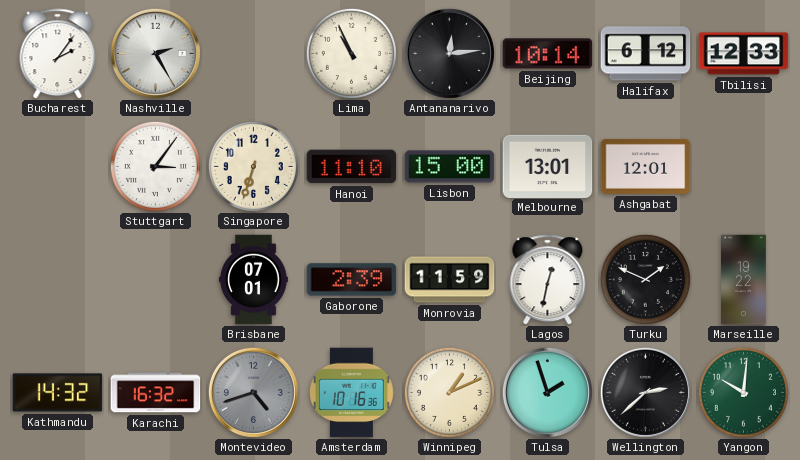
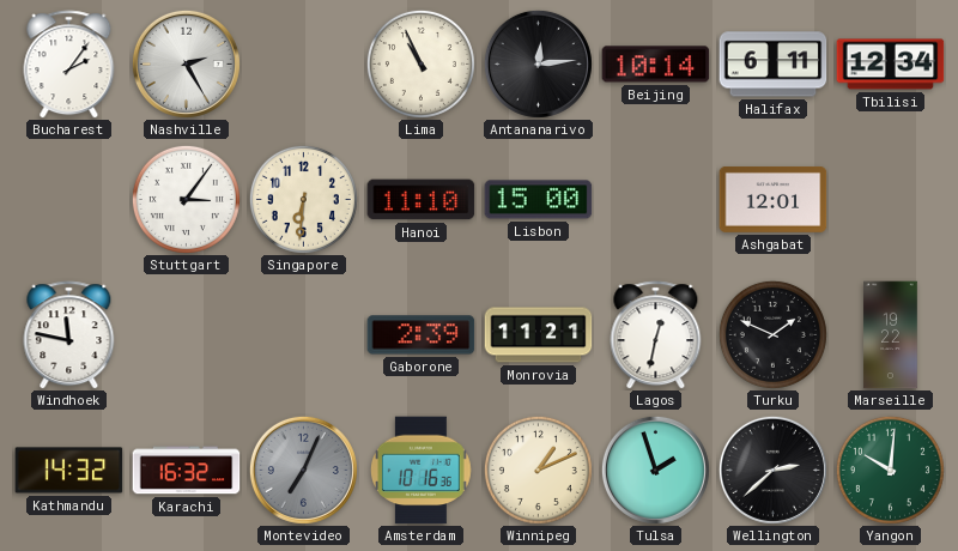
Halifax: 6:12 -> 6:11 (774, 65)
Tbilisi: 12:33 -> 12:34 (891, 65)
Singapore: 6:33 -> 6:31 (303, 199)
Melbourne: 13:01 -> none (548, 166)
Windhoek: none -> 11:47 (69, 335)
Brisbane: 07:01 -> none (253, 280)
Monrovia: 11:59 -> 11:21 (539, 335)
Montevideo: 4:42 -> 7:04 (303, 470)
